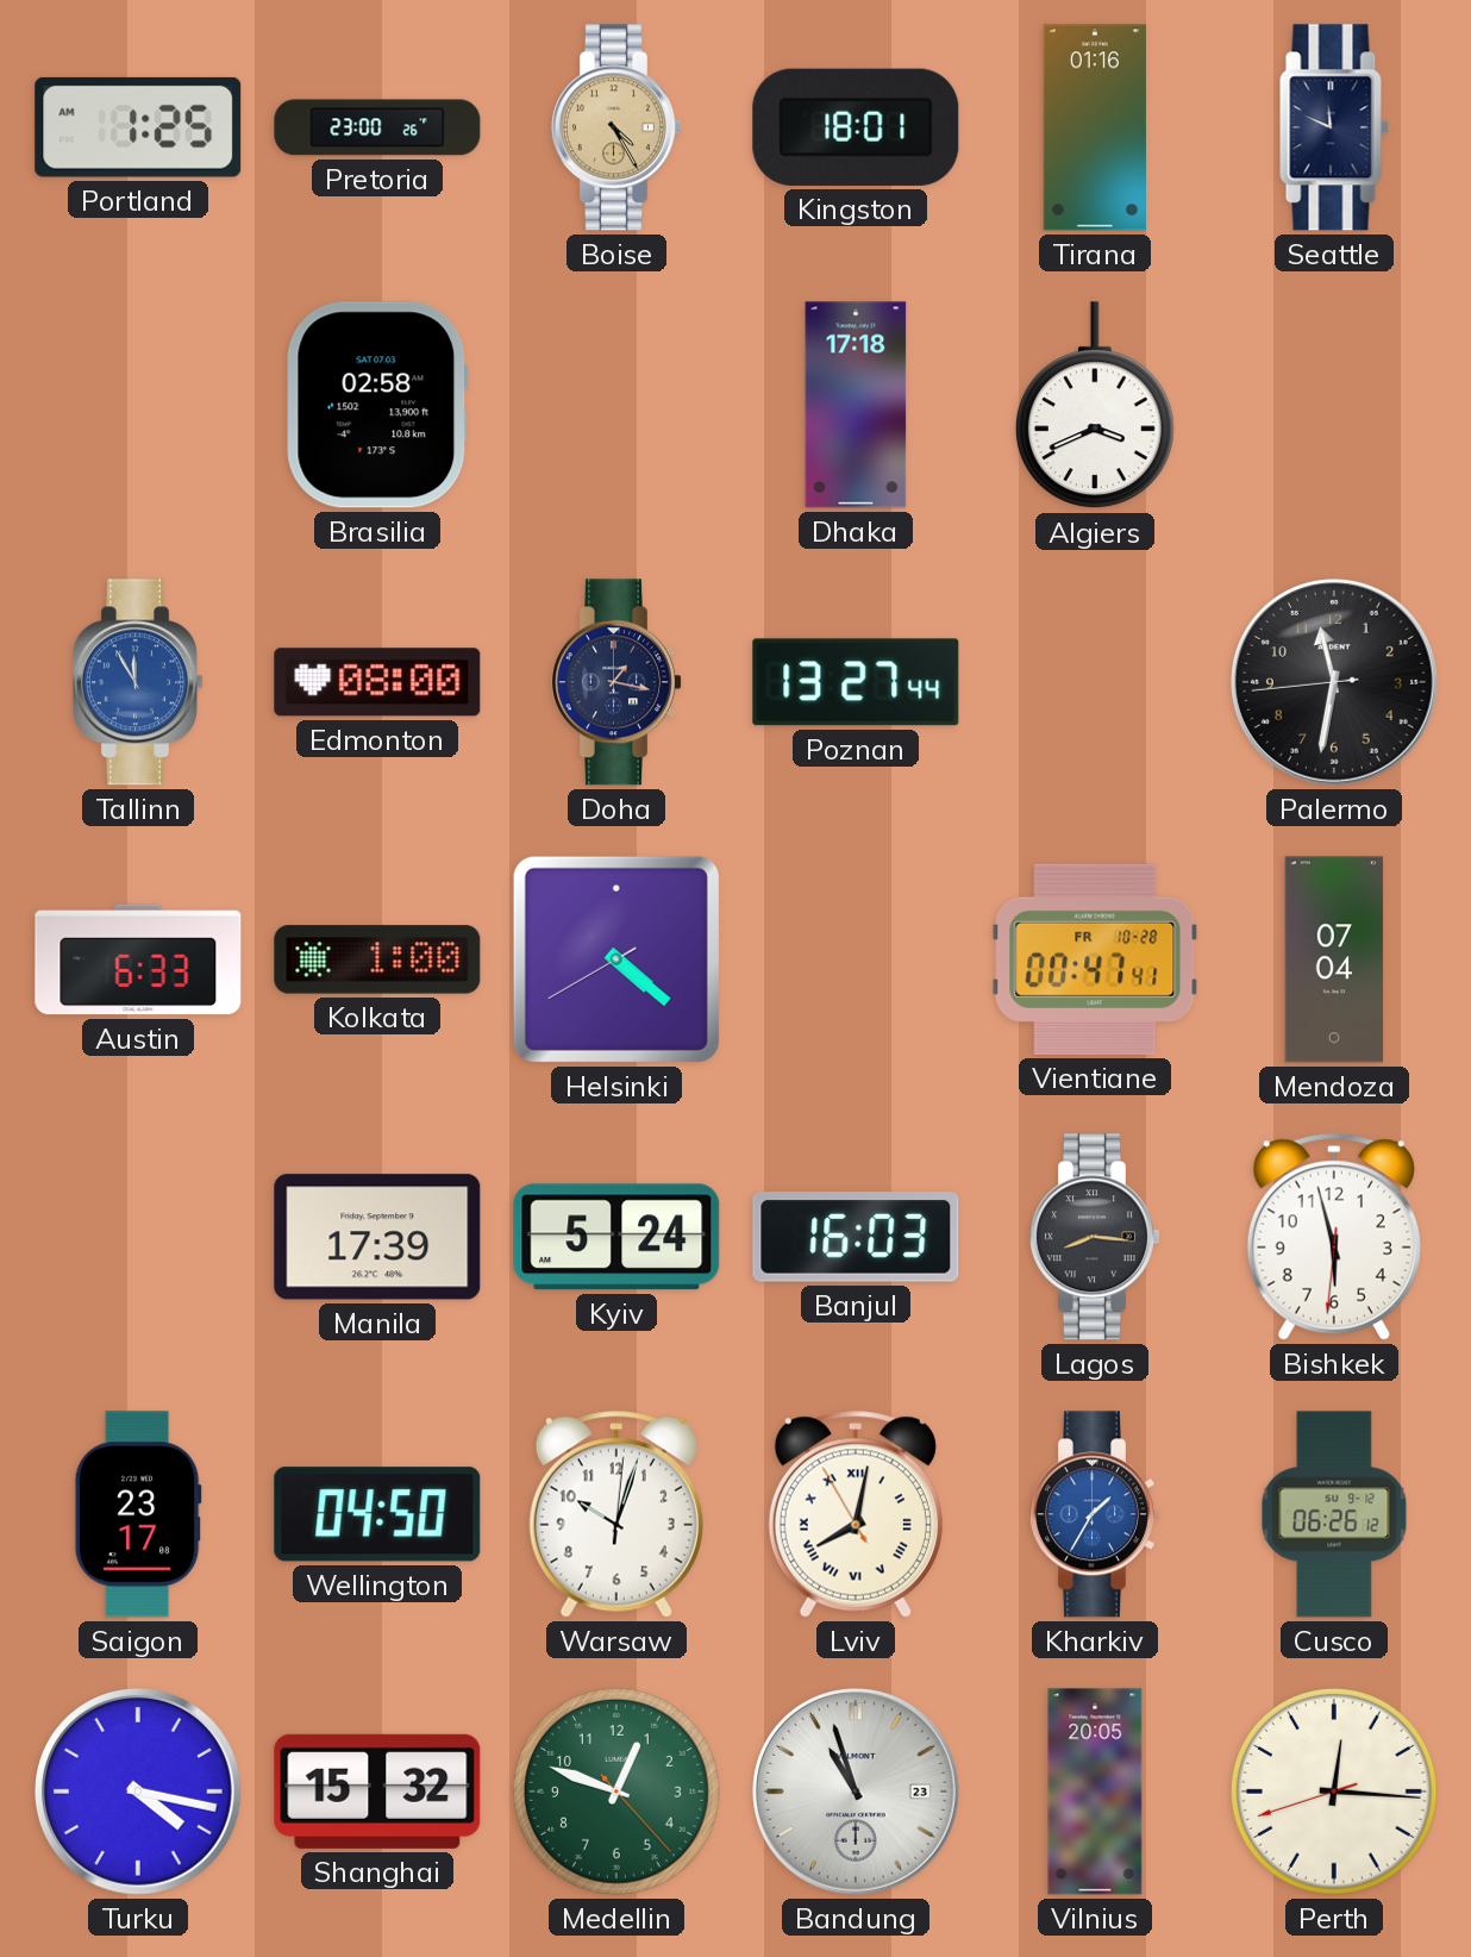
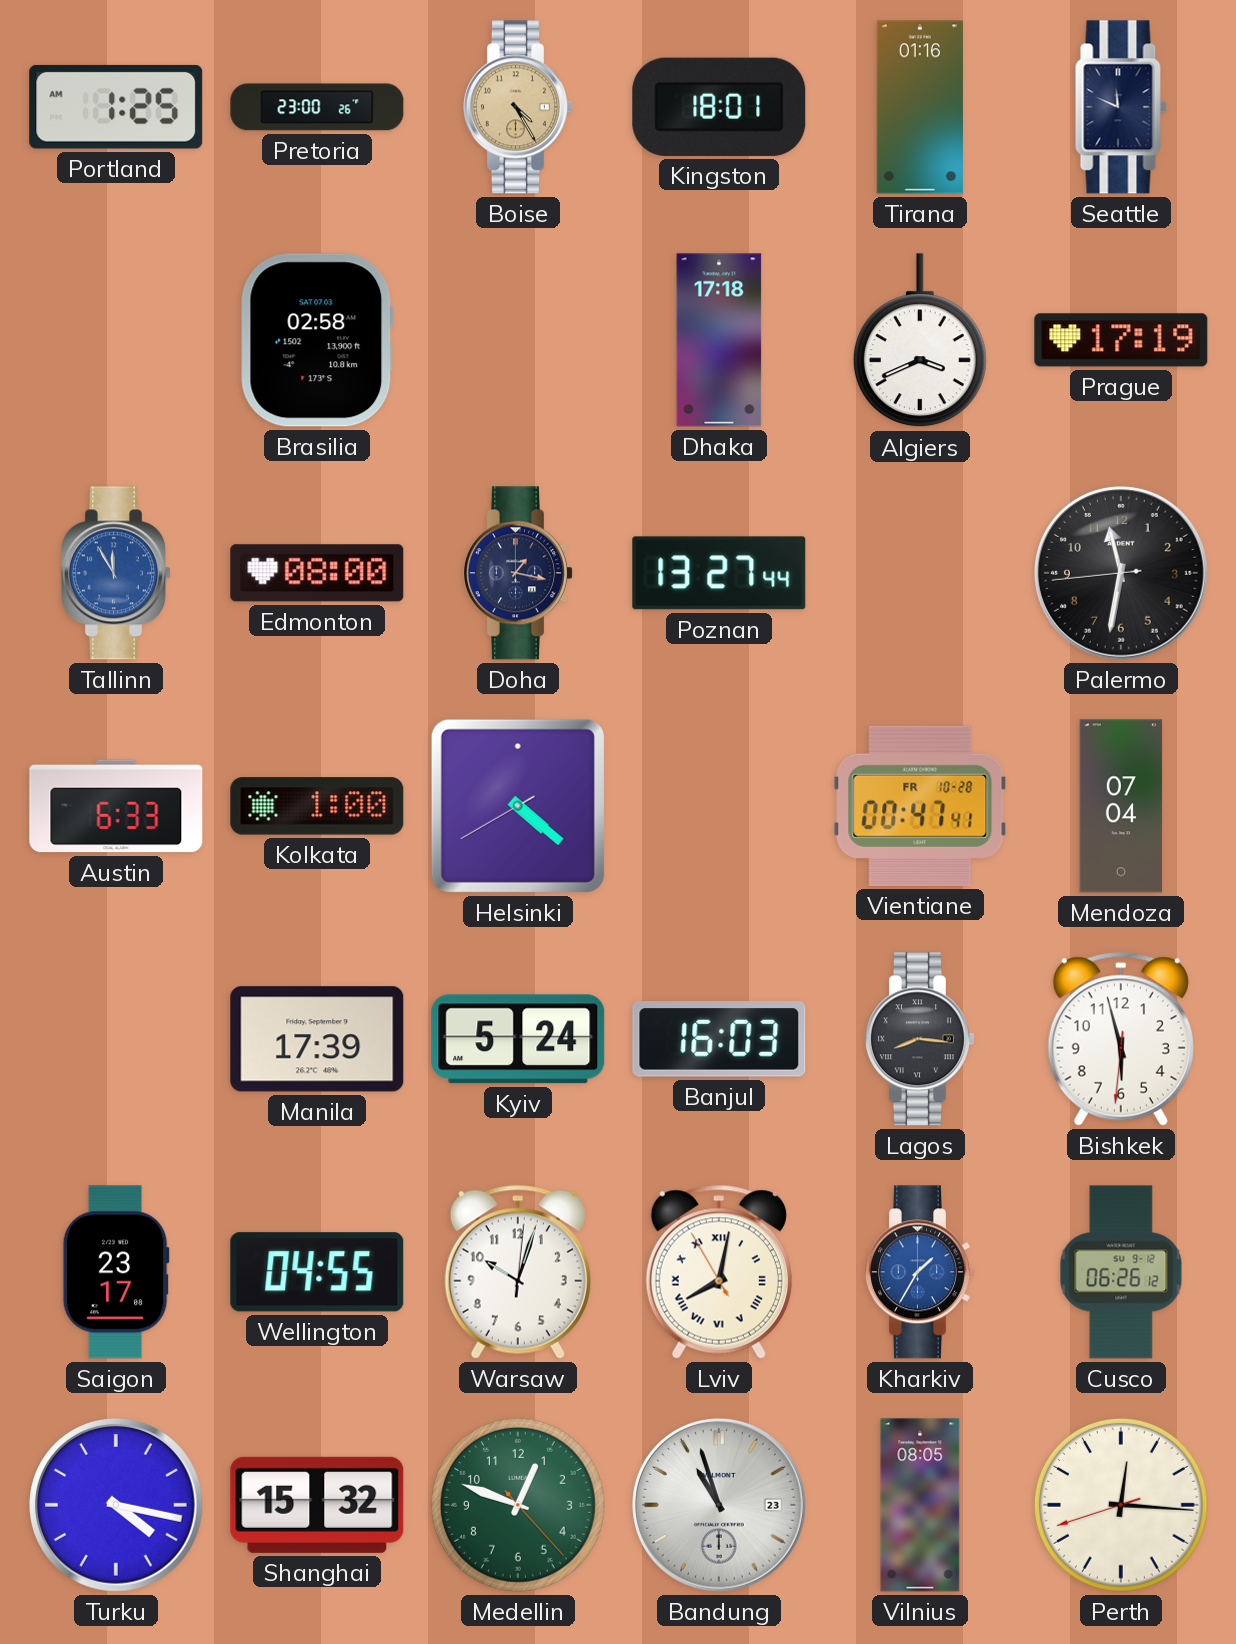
Prague: none -> 17:19 (1121, 340)
Wellington: 04:50 -> 04:55 (317, 1272)
Vilnius: 20:05 -> 08:05 (920, 1505)
